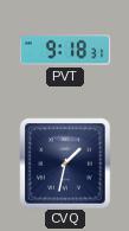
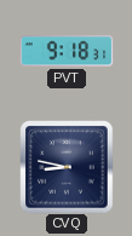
CVQ: 1:32 -> 8:47 (67, 167)
